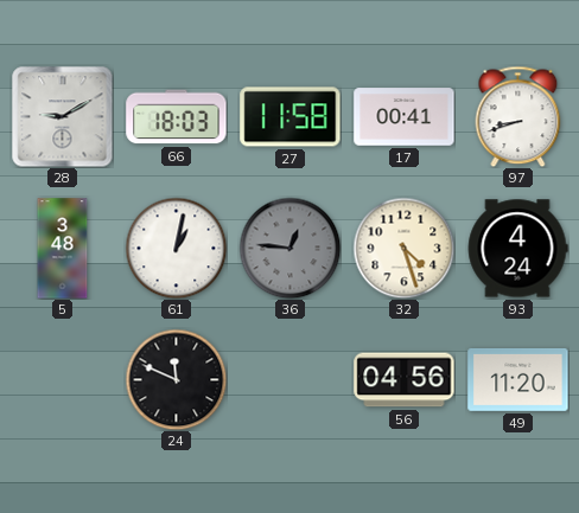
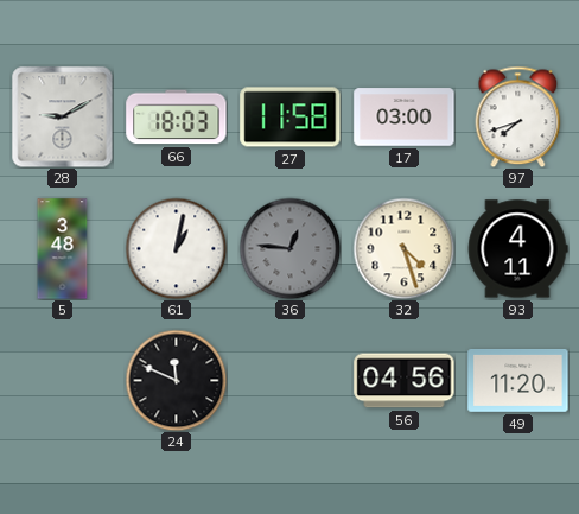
17: 00:41 -> 03:00 (405, 118)
97: 8:42 -> 7:42 (518, 116)
93: 4:24 -> 4:11 (517, 249)
